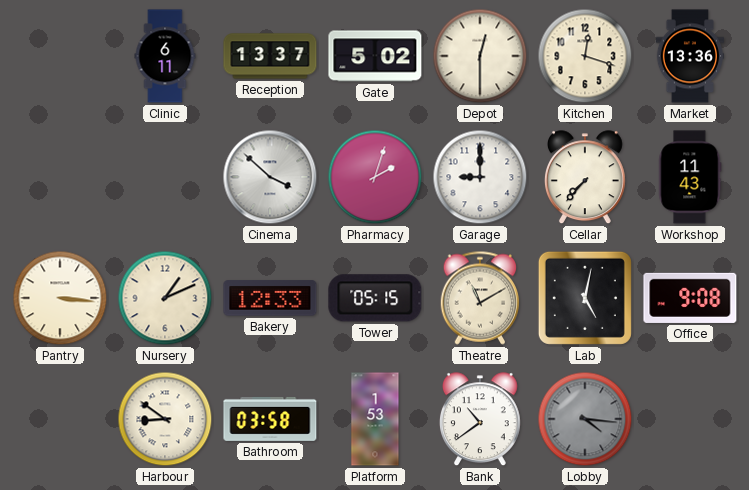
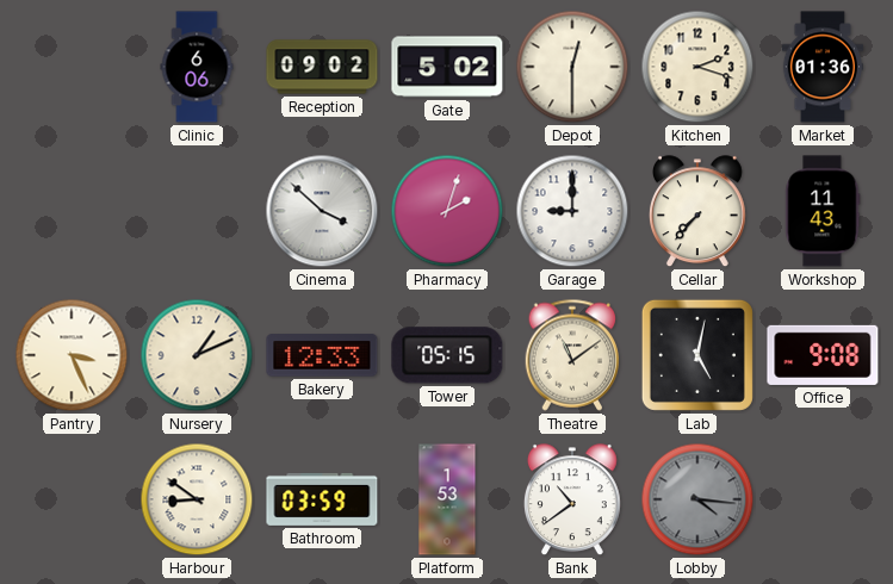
Clinic: 6:11 -> 6:06 (197, 67)
Reception: 13:37 -> 09:02 (322, 67)
Kitchen: 12:18 -> 2:18 (697, 67)
Market: 13:36 -> 01:36 (821, 67)
Pantry: 3:16 -> 3:26 (72, 355)
Theatre: 11:10 -> 11:09 (572, 355)
Bathroom: 03:58 -> 03:59 (322, 499)
